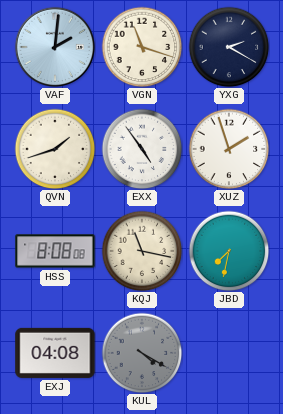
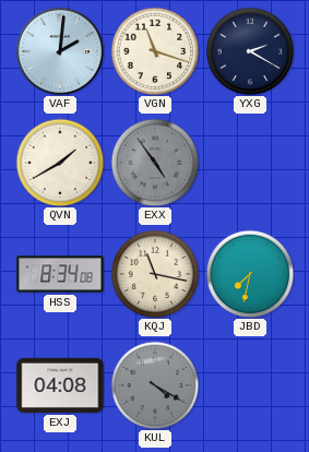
QVN: 1:42 -> 1:40 (60, 163)
EXX dial: white -> grey (155, 163)
XUZ: 1:57 -> none (229, 149)
HSS: 8:08 -> 8:34 (60, 274)
